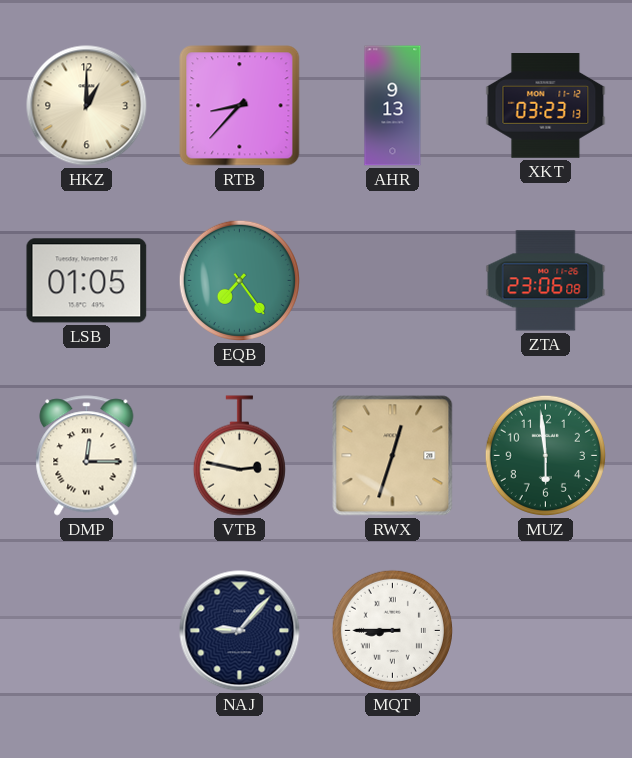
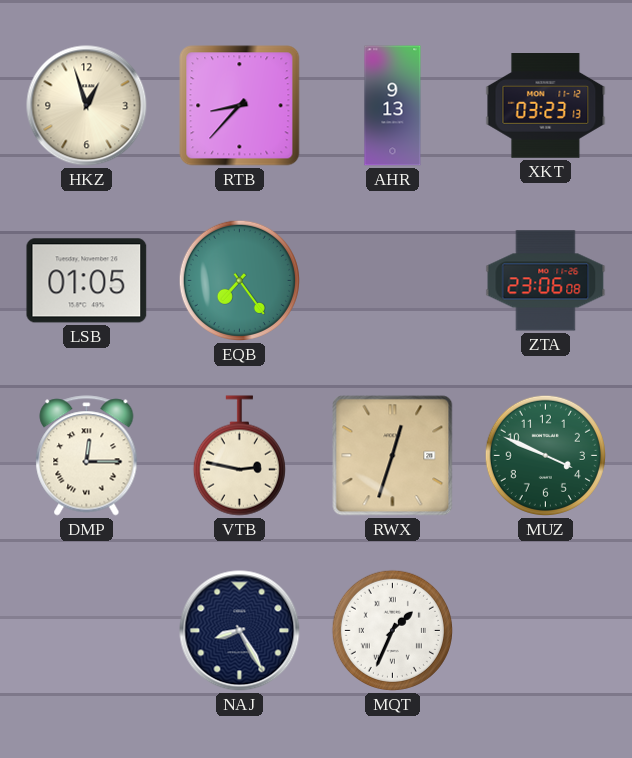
HKZ: 1:00 -> 12:57 (87, 106)
MUZ: 5:59 -> 3:49 (545, 455)
NAJ: 9:07 -> 8:25 (240, 631)
MQT: 8:45 -> 1:34 (392, 630)
